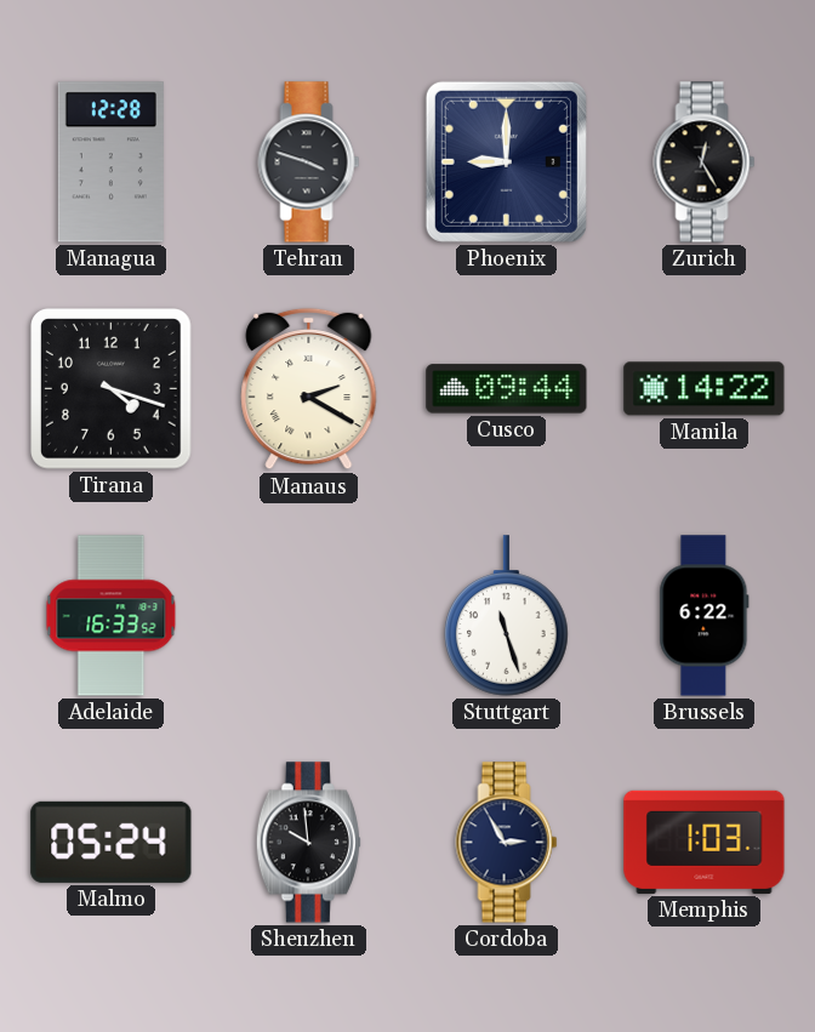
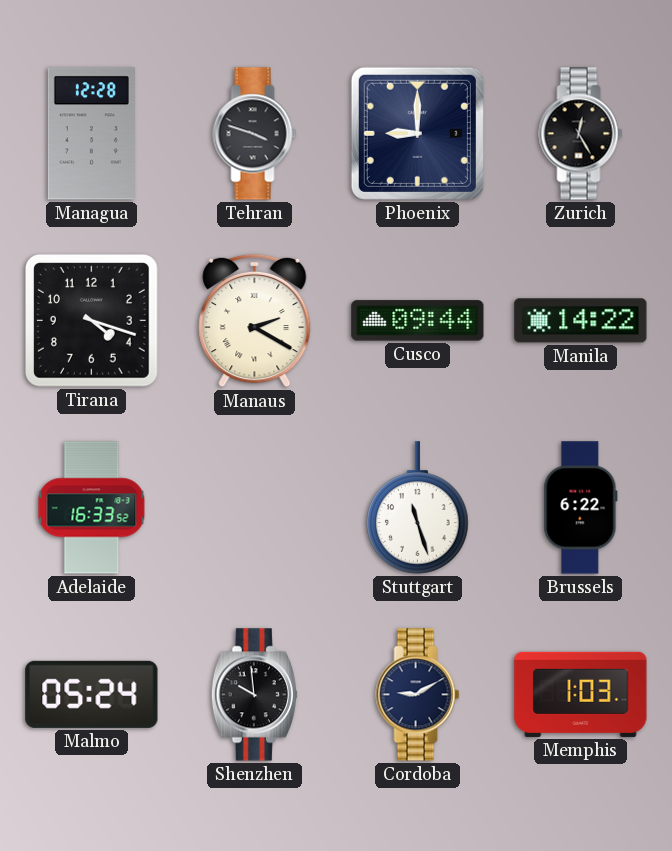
Cordoba: 2:55 -> 9:10 (418, 695)
